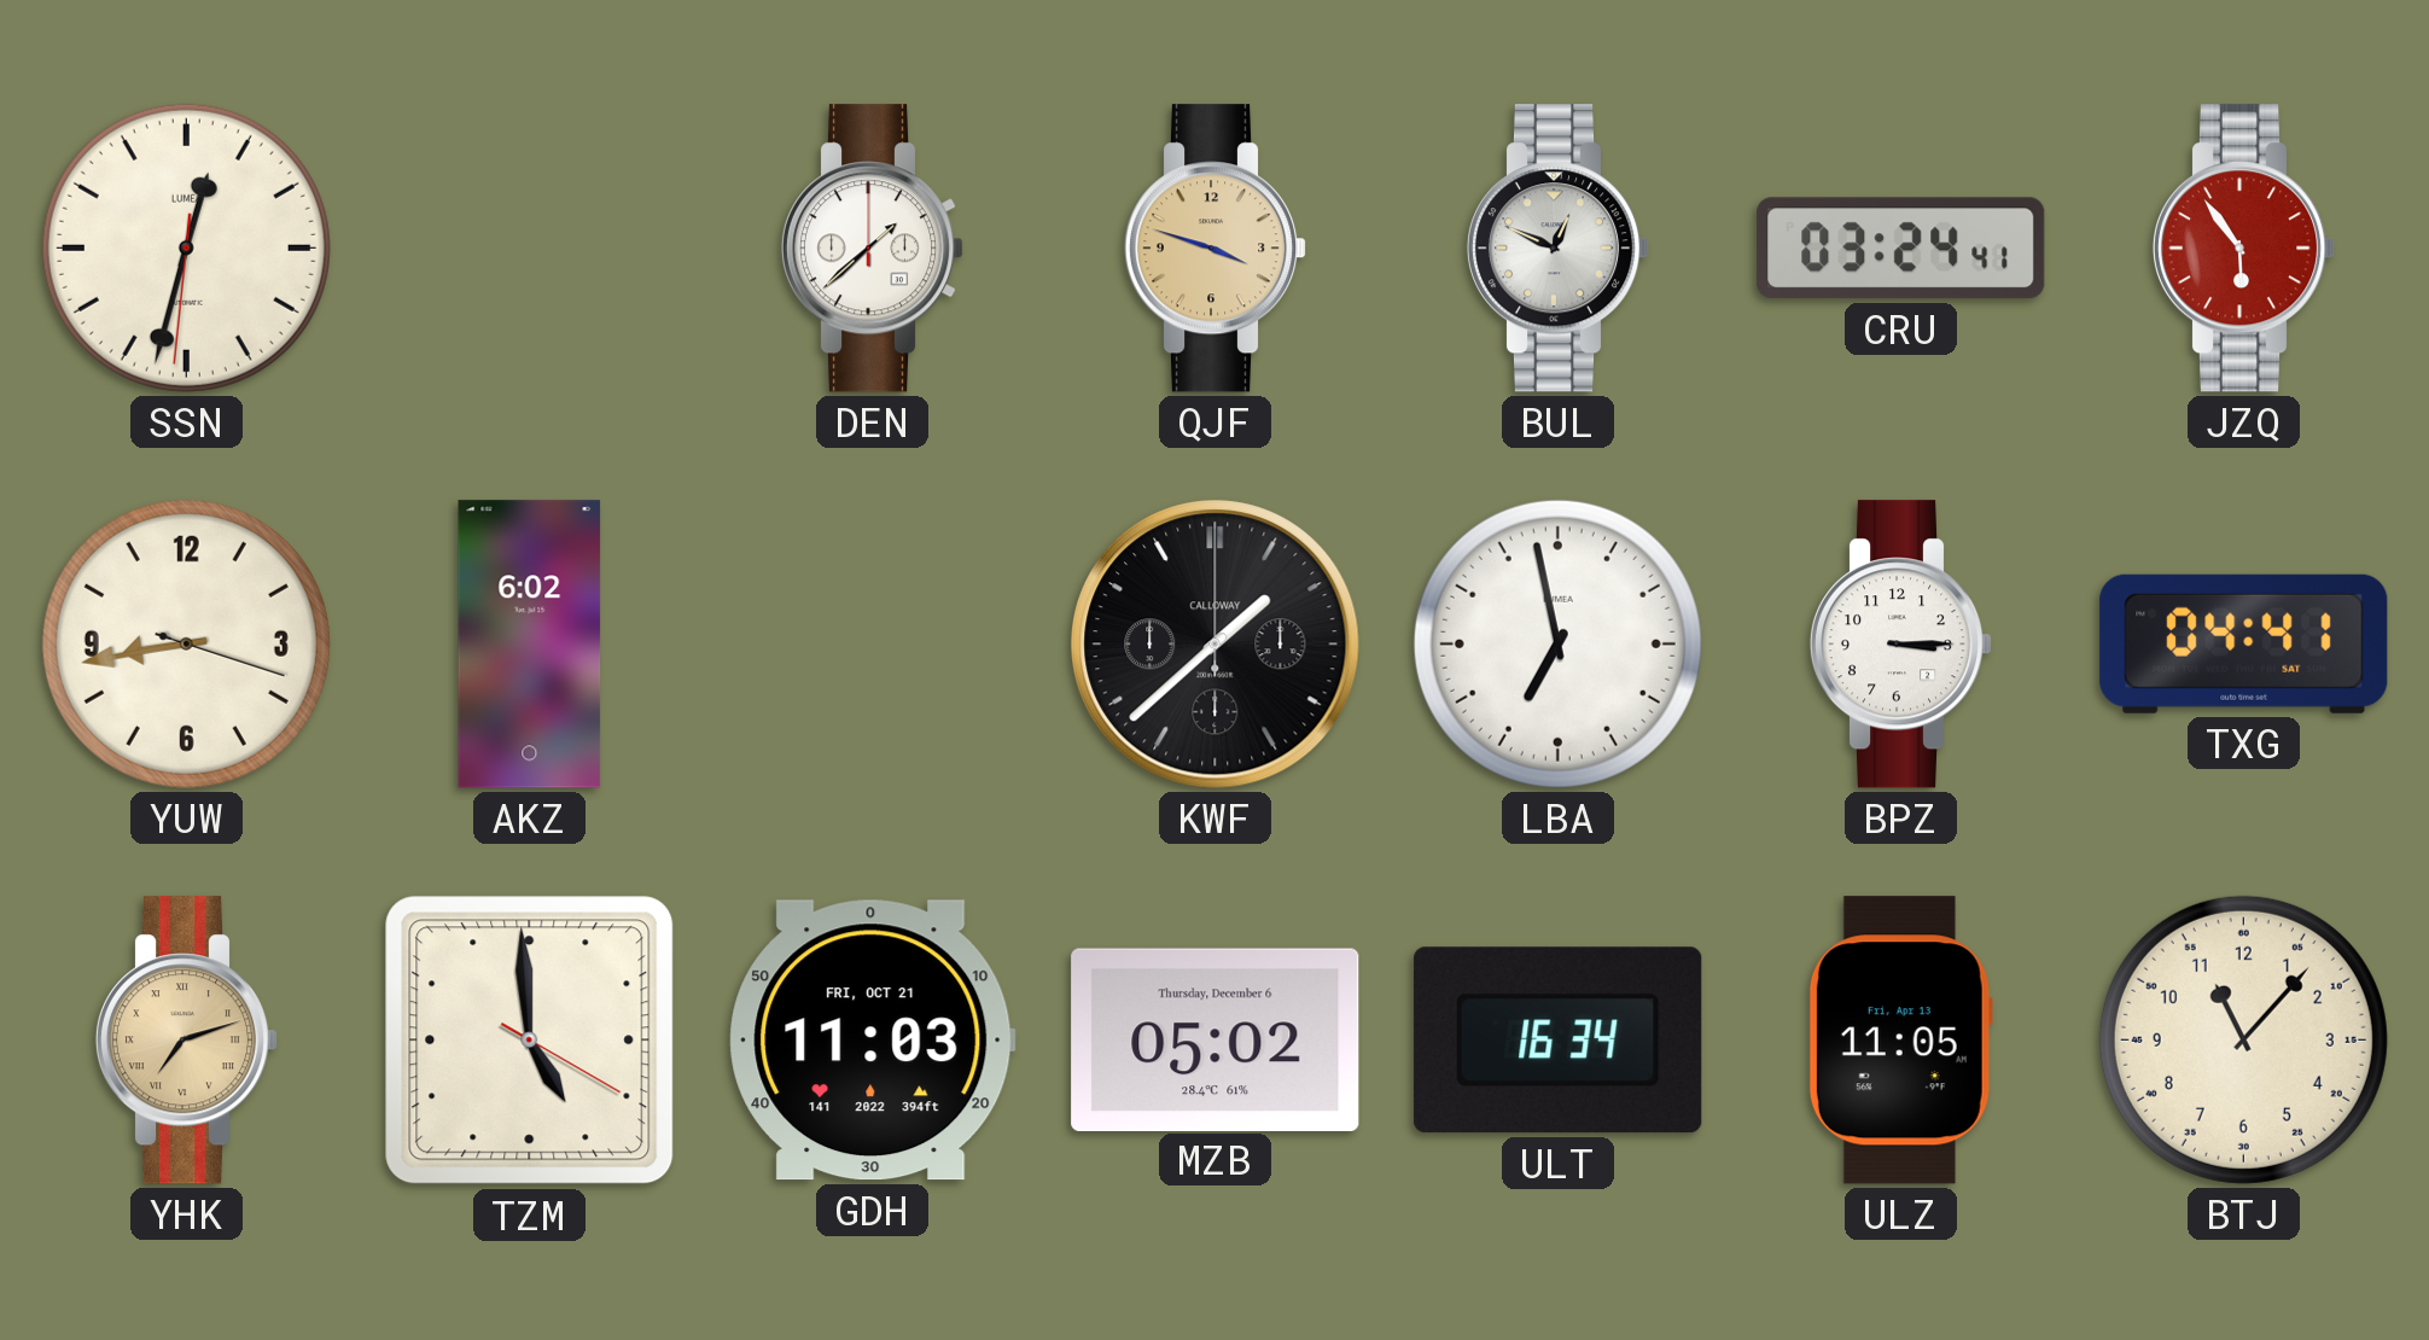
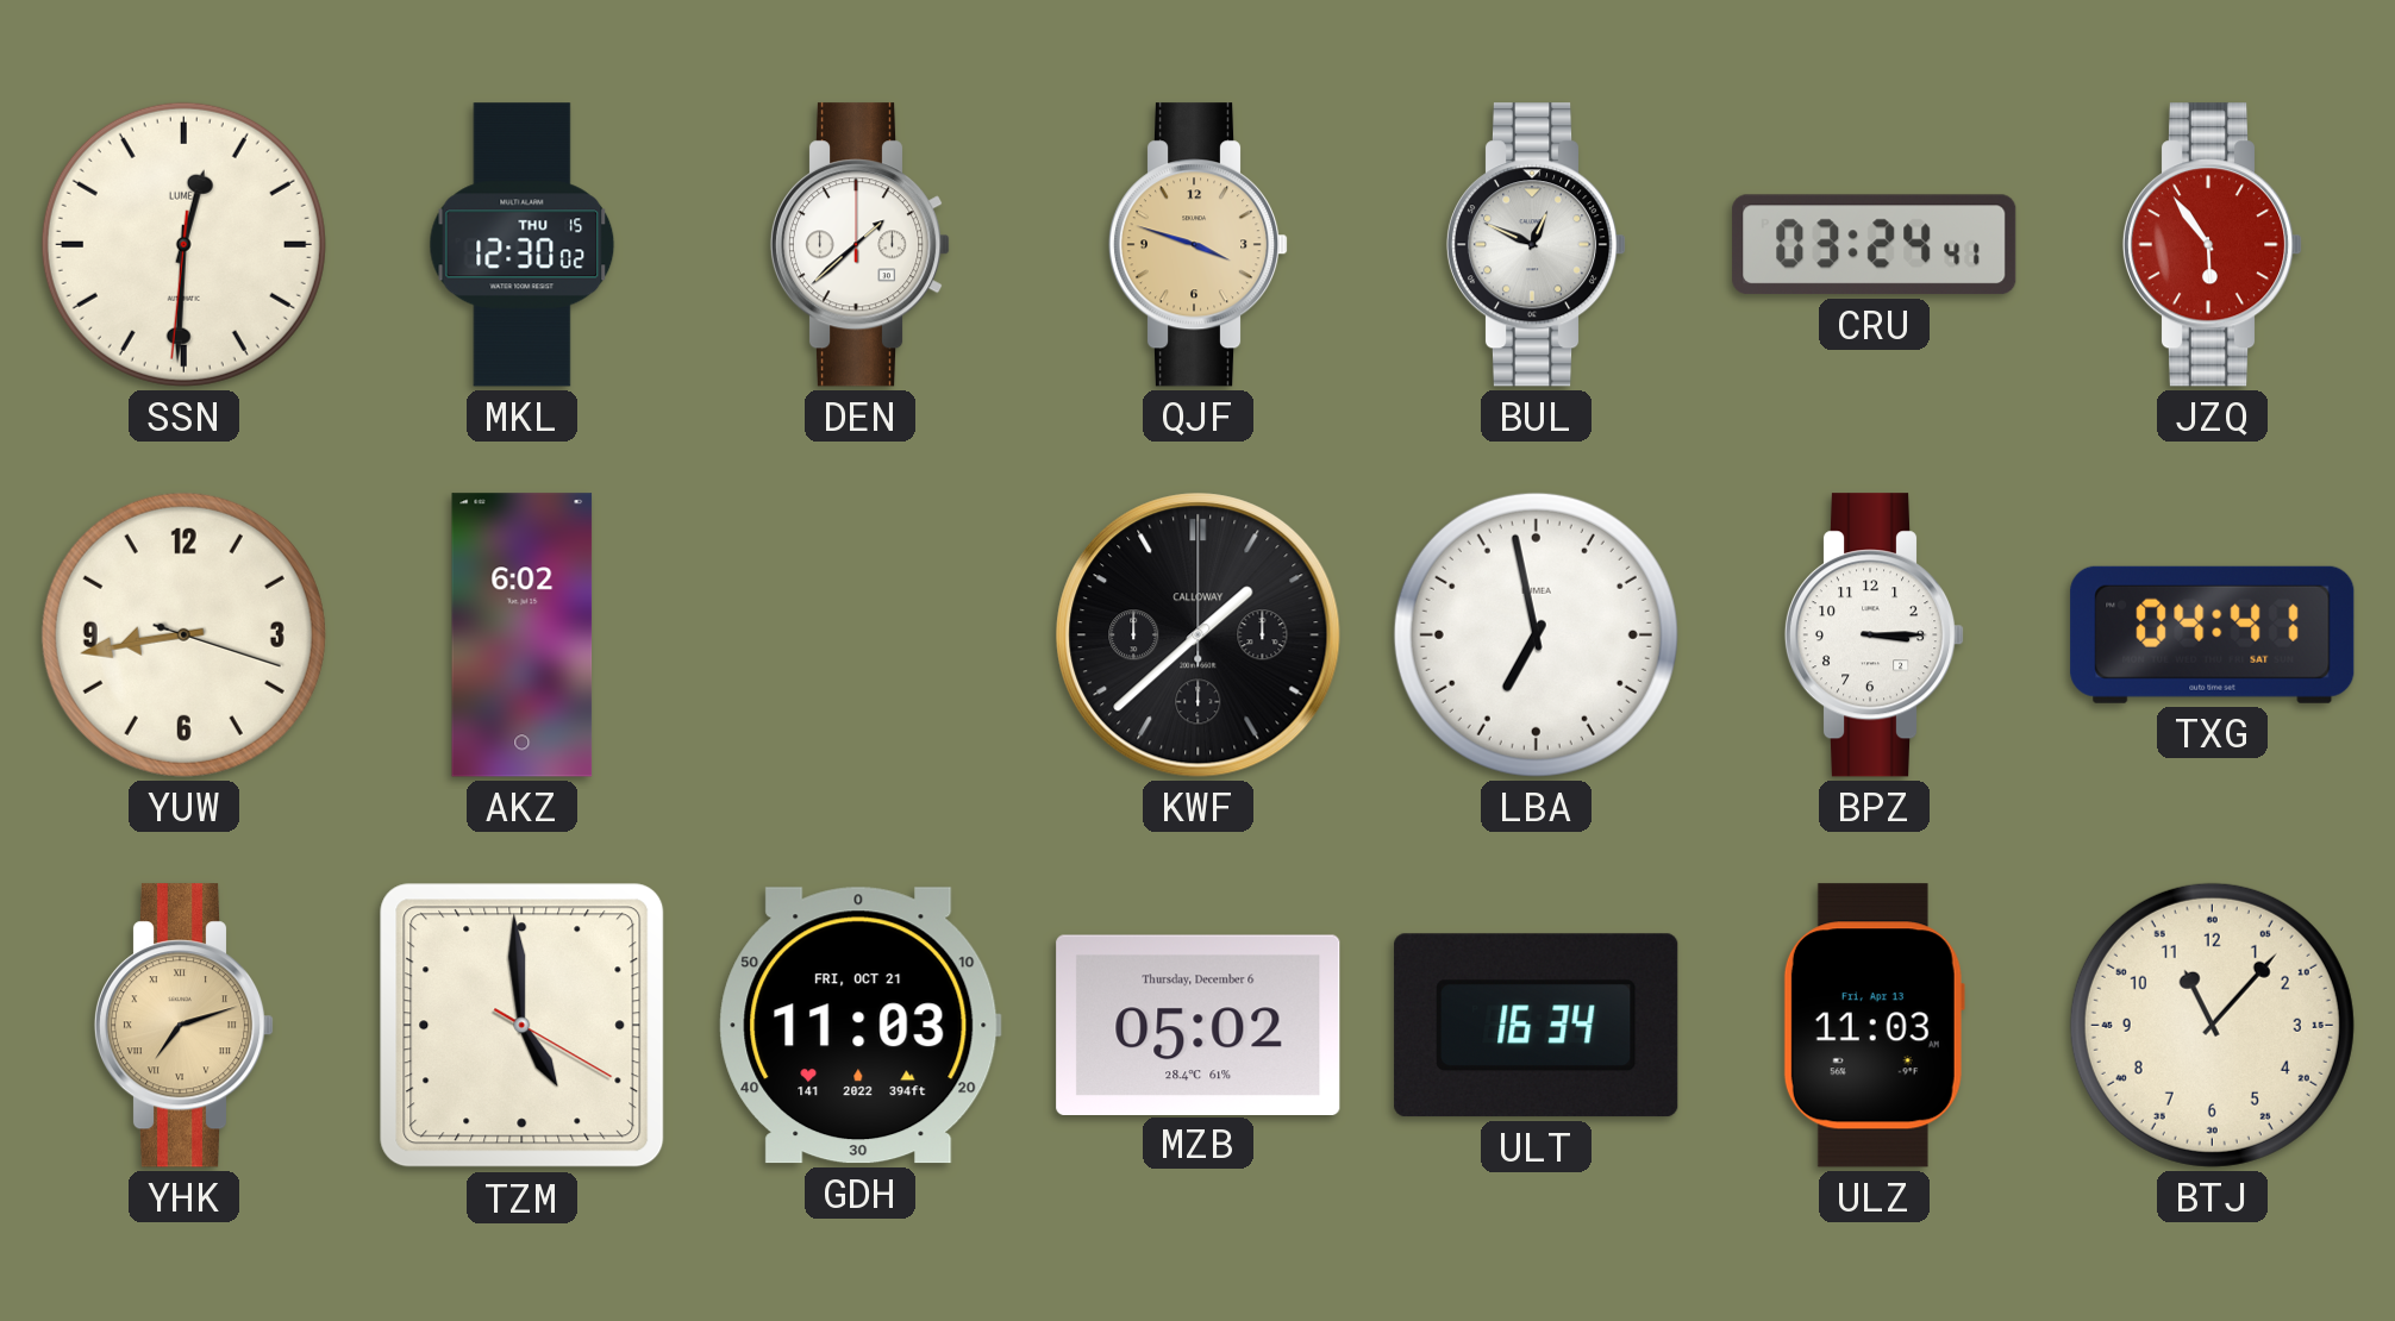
SSN: 12:32 -> 12:30 (183, 244)
MKL: none -> 12:30 (523, 245)
ULZ: 11:05 -> 11:03 (1874, 1026)
